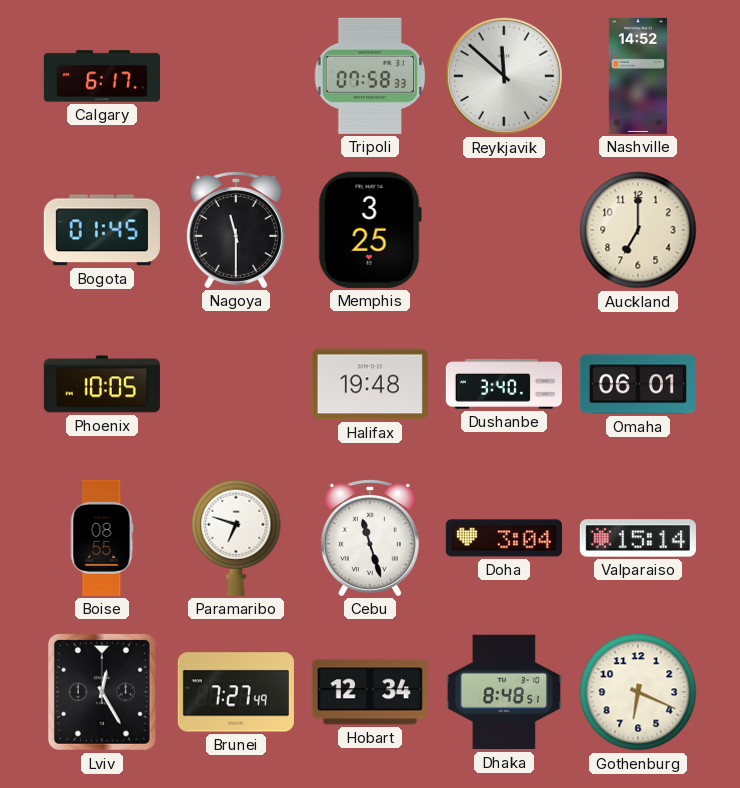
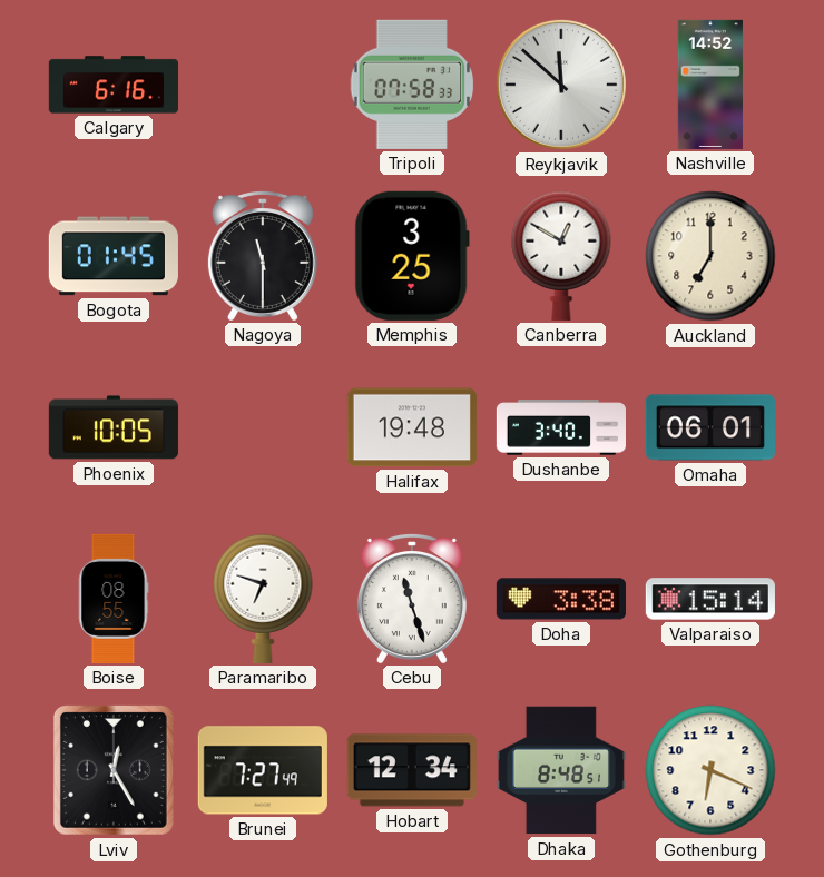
Calgary: 6:17 -> 6:16 (114, 85)
Canberra: none -> 12:50 (561, 256)
Doha: 3:04 -> 3:38 (561, 599)
